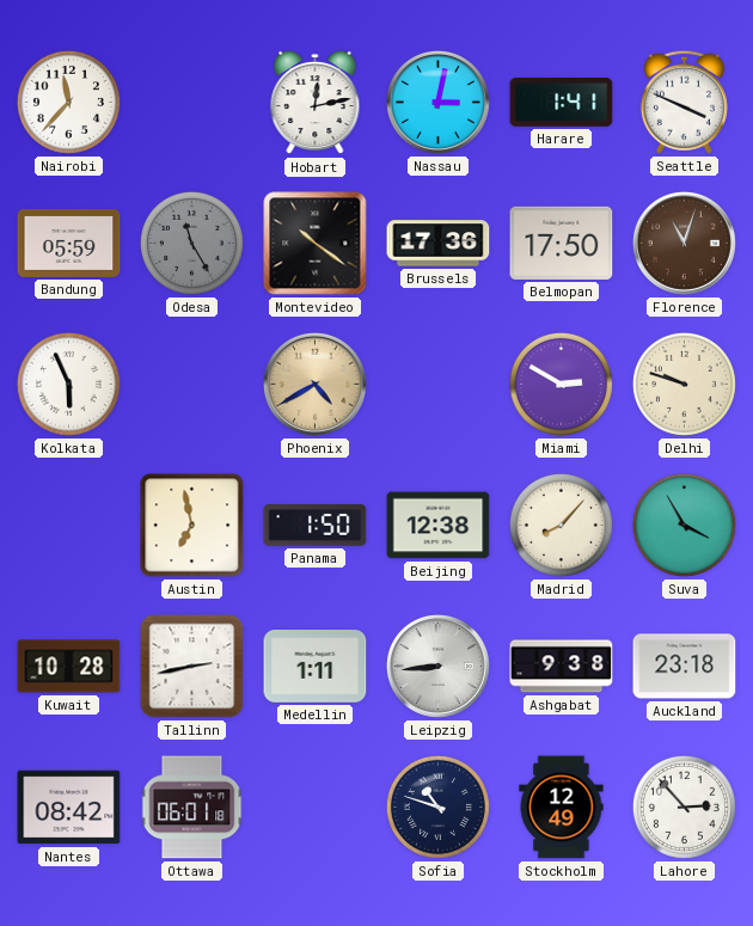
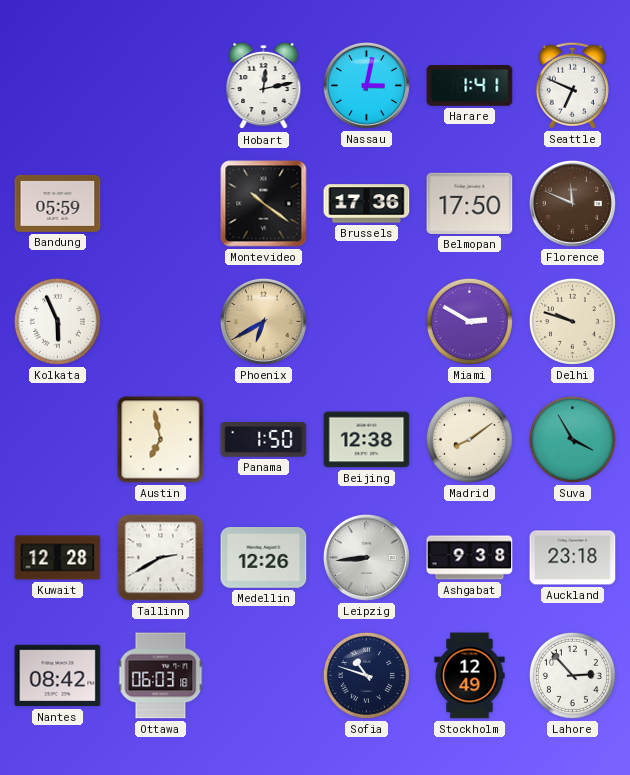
Nairobi: 11:37 -> none (68, 102)
Seattle: 3:49 -> 6:49 (572, 85)
Odesa: 11:25 -> none (191, 243)
Florence: 11:03 -> 11:49 (572, 203)
Phoenix: 4:40 -> 6:40 (263, 321)
Madrid: 8:07 -> 8:09 (469, 439)
Kuwait: 10:28 -> 12:28 (58, 558)
Tallinn: 2:43 -> 2:40 (161, 558)
Medellin: 1:11 -> 12:26 (264, 558)
Ottawa: 06:01 -> 06:03 (161, 676)
